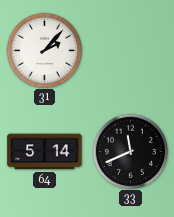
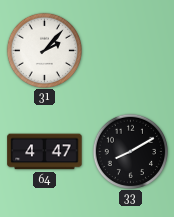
64: 5:14 -> 4:47 (45, 152)
33: 11:41 -> 8:10 (130, 151)
